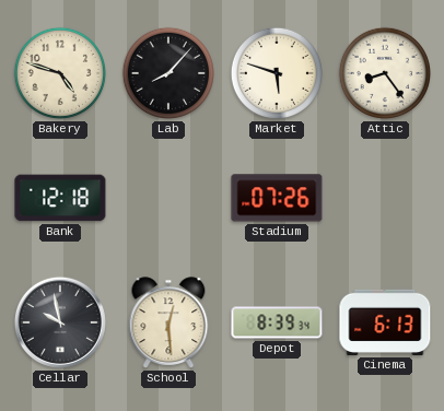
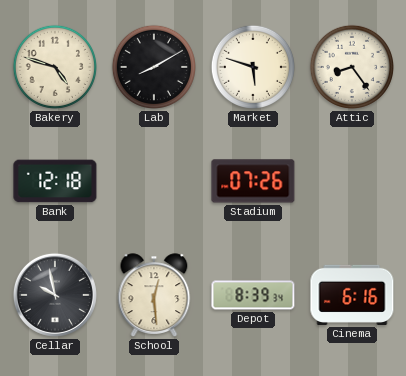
Lab: 8:07 -> 8:10 (154, 67)
Cinema: 6:13 -> 6:16 (352, 295)
